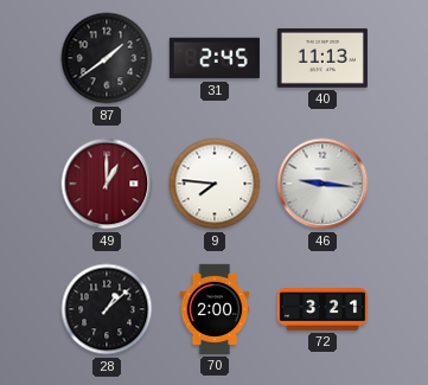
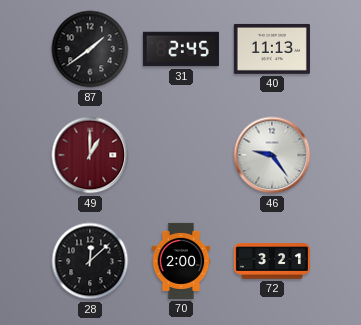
9: 7:46 -> none (215, 184)
46: 9:16 -> 9:24 (272, 155)
28: 1:08 -> 12:08 (90, 261)
